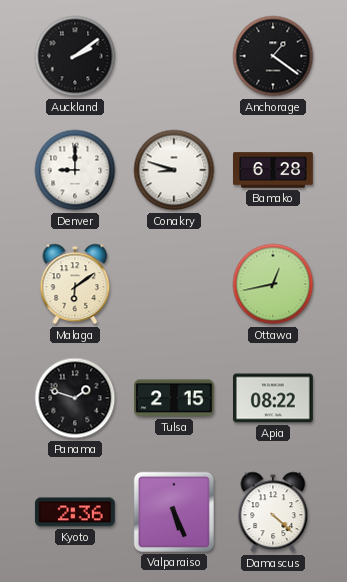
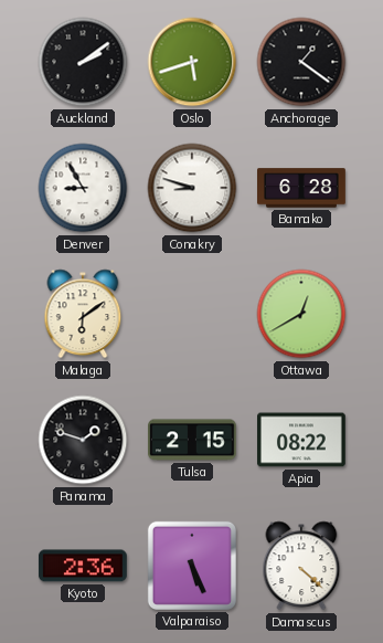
Oslo: none -> 5:42 (192, 62)
Denver: 9:00 -> 8:55 (83, 188)
Ottawa: 12:43 -> 12:40 (301, 314)
